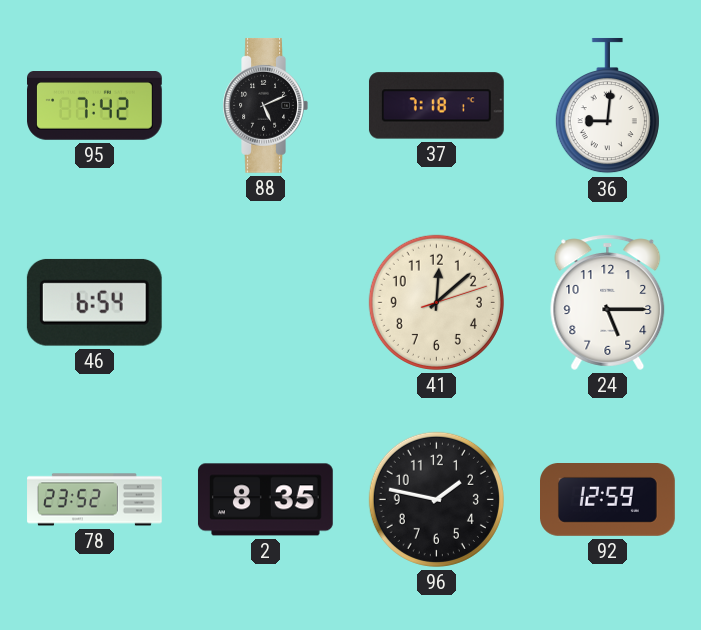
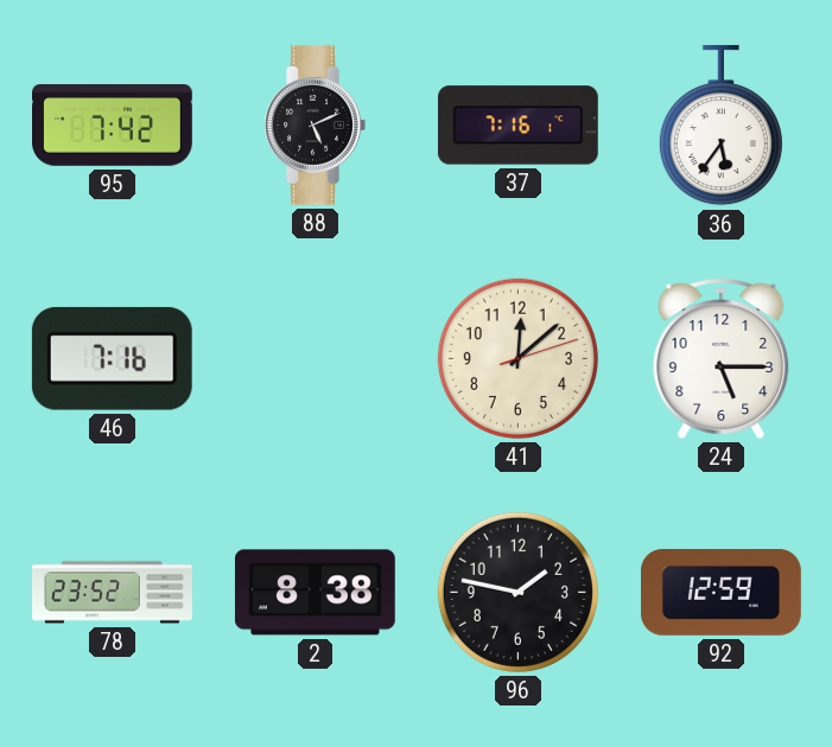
37: 7:18 -> 7:16 (517, 126)
36: 9:01 -> 5:36 (720, 126)
46: 6:54 -> 7:16 (112, 358)
2: 8:35 -> 8:38 (315, 593)
